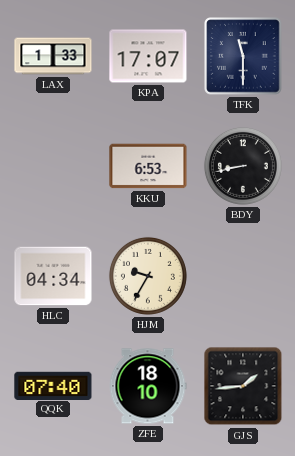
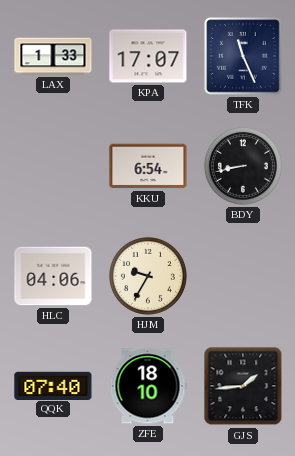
TFK: 11:30 -> 11:26 (243, 56)
KKU: 6:53 -> 6:54 (148, 166)
HLC: 04:34 -> 04:06 (53, 276)
